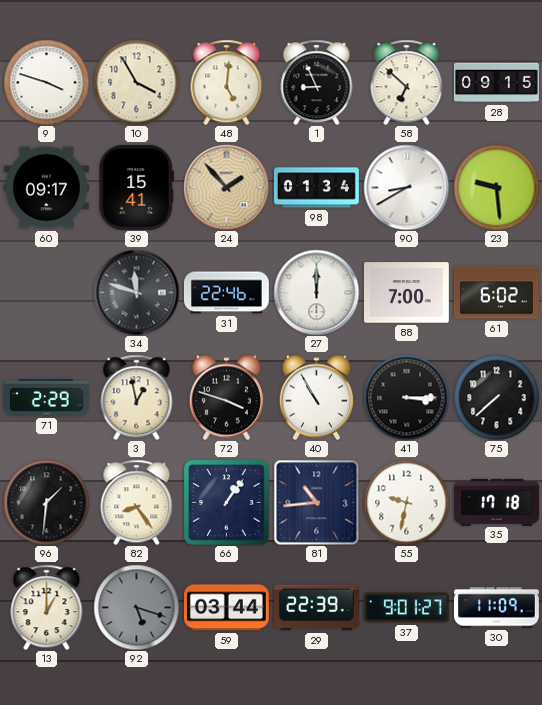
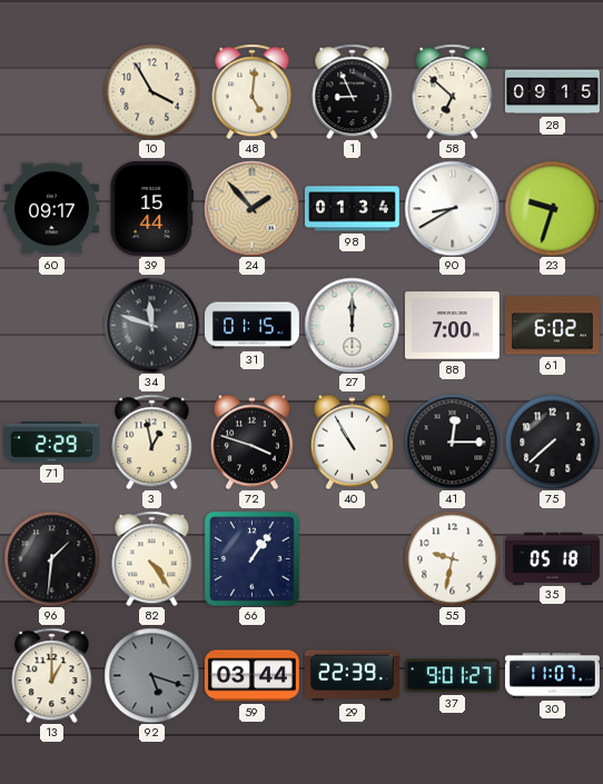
9: 3:48 -> none (46, 82)
39: 15:41 -> 15:44 (152, 208)
23: 9:29 -> 9:33 (552, 208)
31: 22:46 -> 01:15 (251, 326)
41: 3:15 -> 12:15 (452, 441)
82: 8:24 -> 4:24 (152, 558)
81: 10:44 -> none (316, 502)
35: 17:18 -> 05:18 (553, 558)
30: 11:09 -> 11:07 (553, 676)
